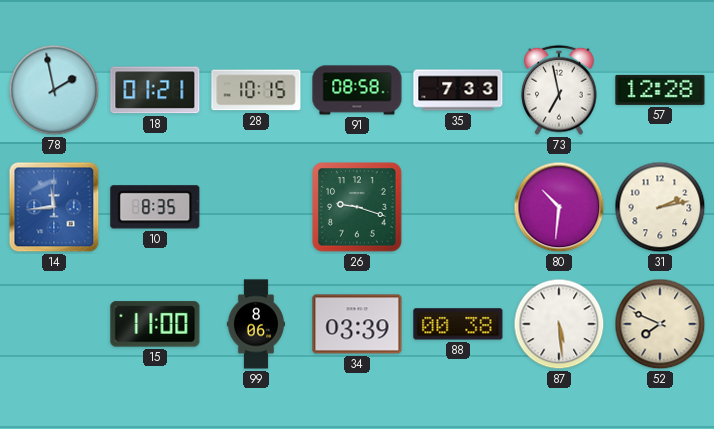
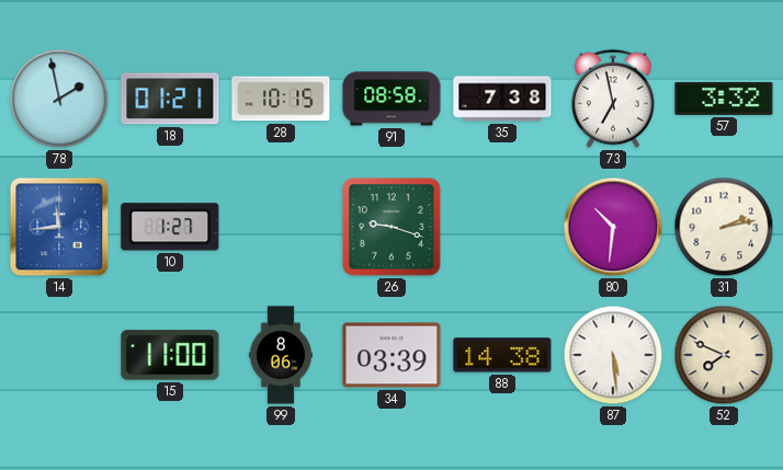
35: 7:33 -> 7:38 (502, 99)
57: 12:28 -> 3:32 (724, 99)
10: 8:35 -> 1:27 (170, 227)
88: 00:38 -> 14:38 (502, 355)
